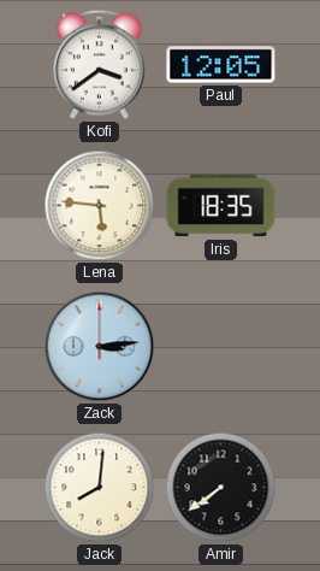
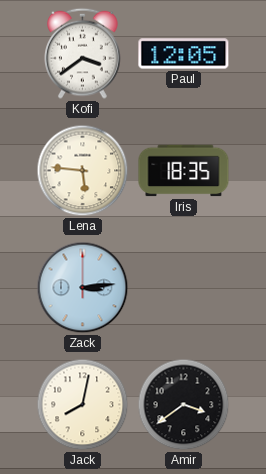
Jack: 8:01 -> 8:02 (83, 405)
Amir: 7:39 -> 3:39 (184, 405)
